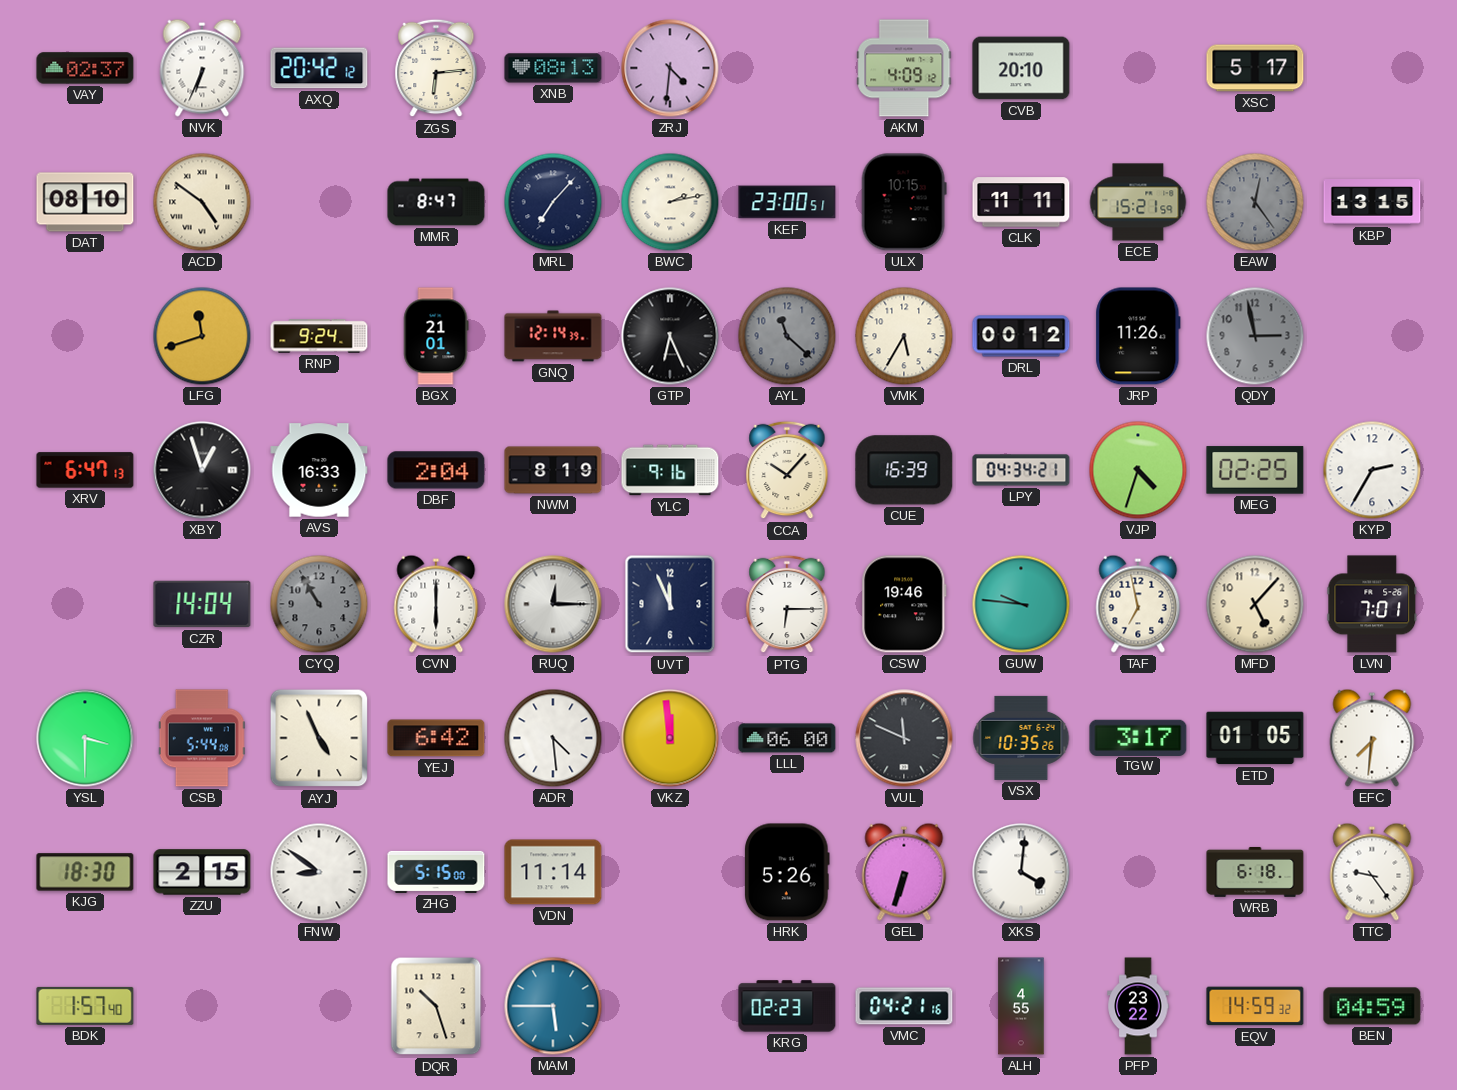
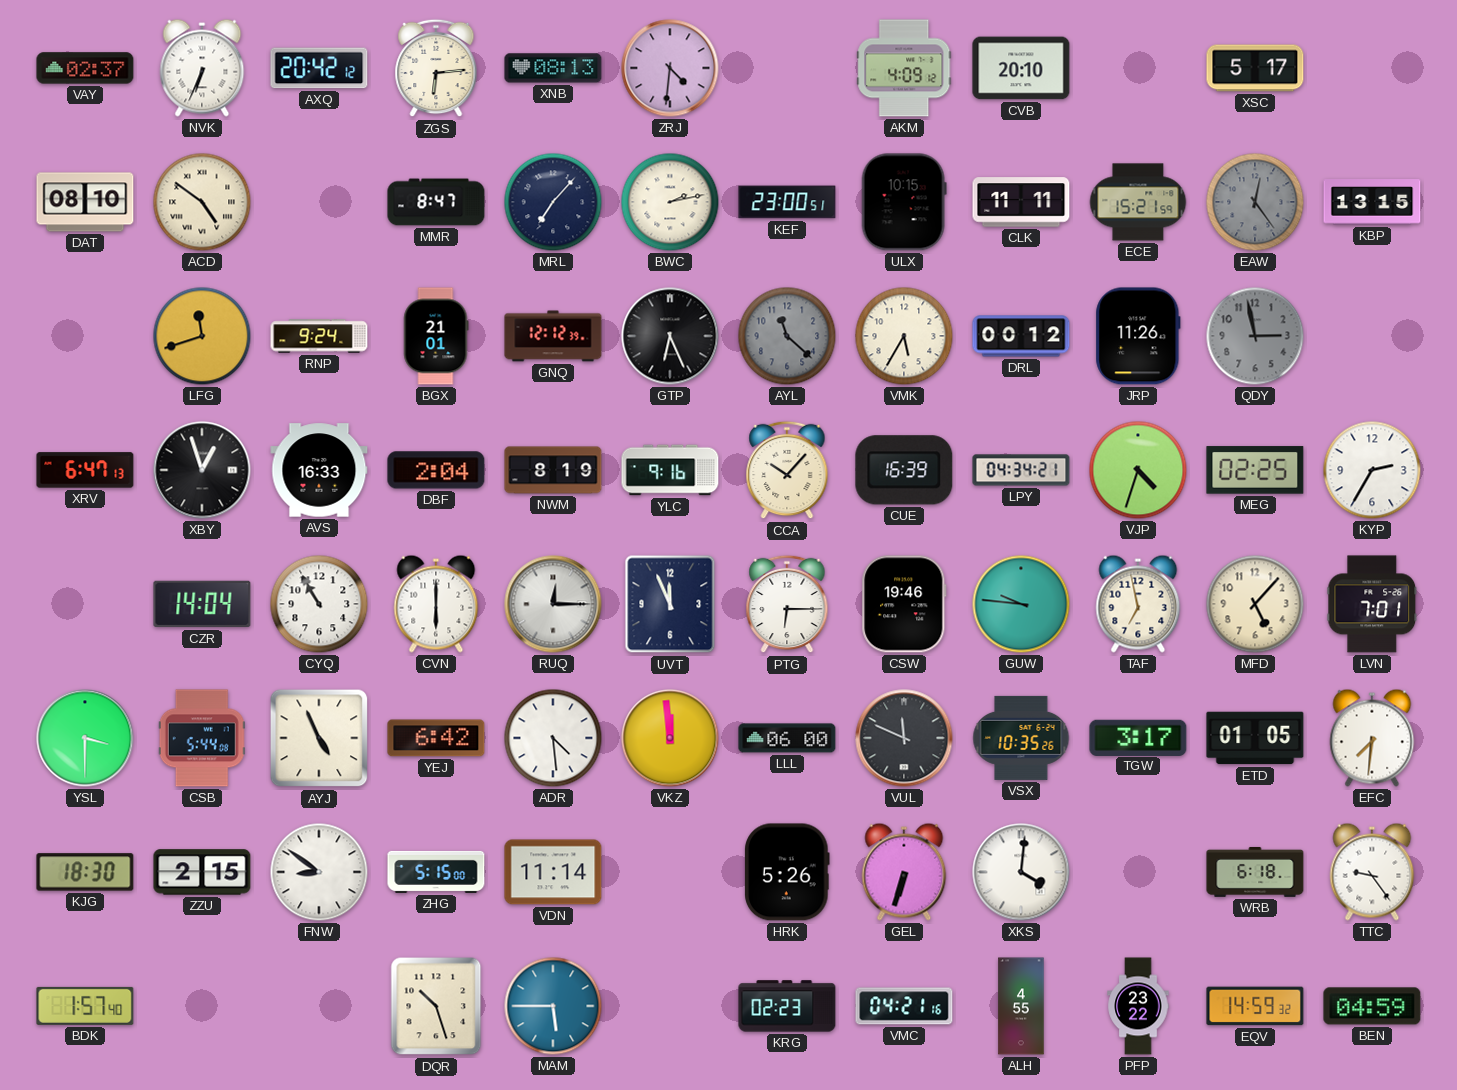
GNQ: 12:14 -> 12:12 (553, 336)
CYQ dial: grey -> white (319, 604)
